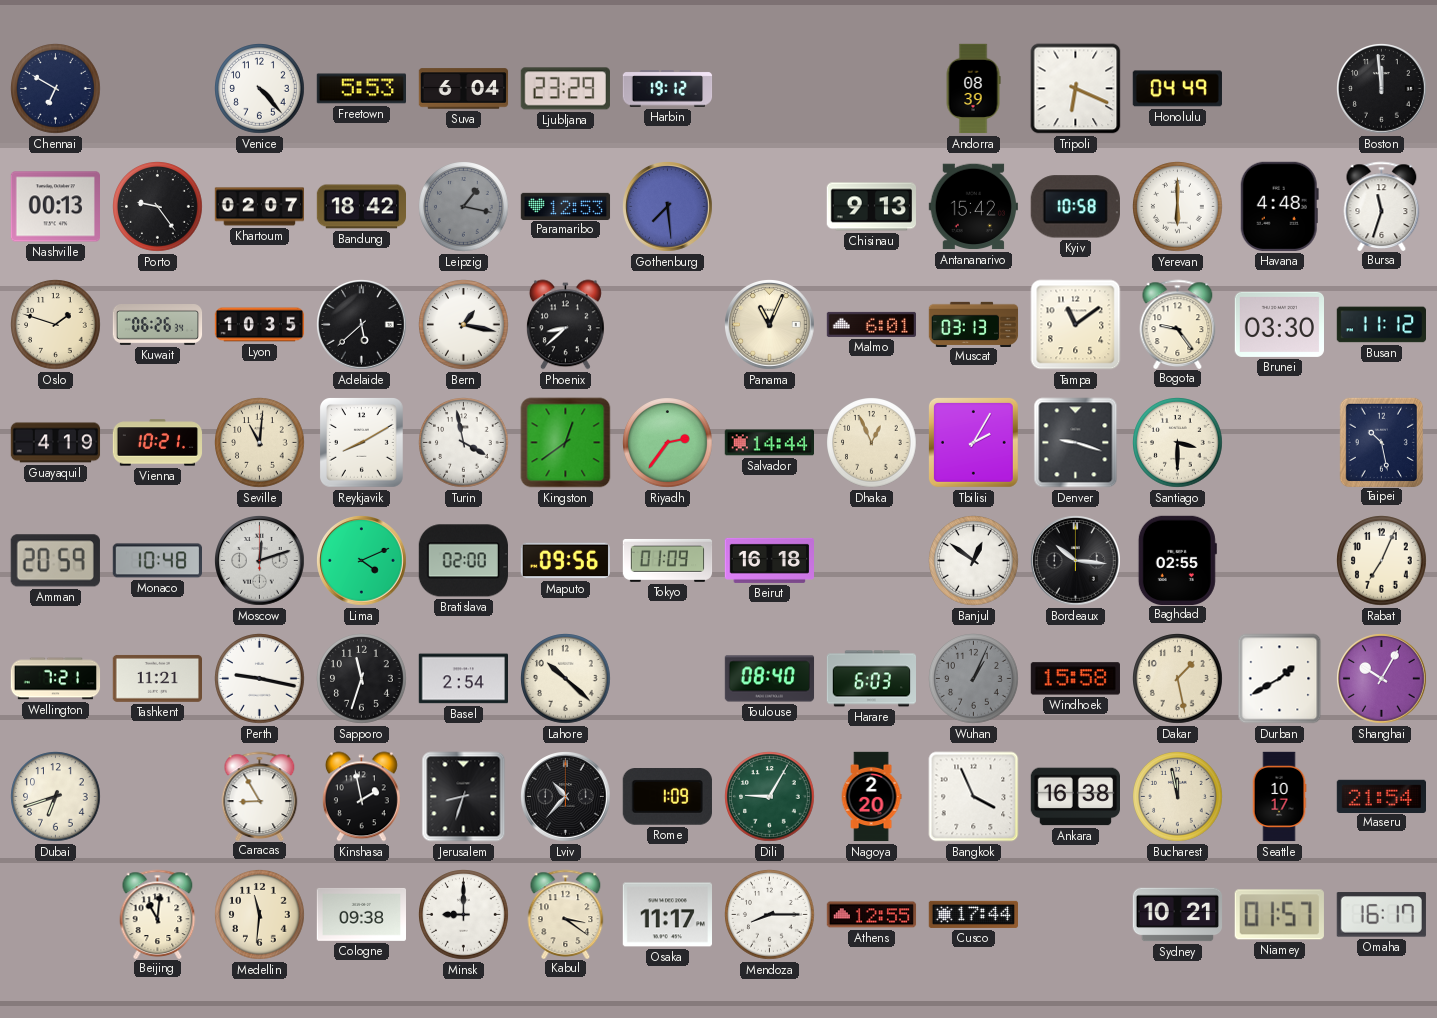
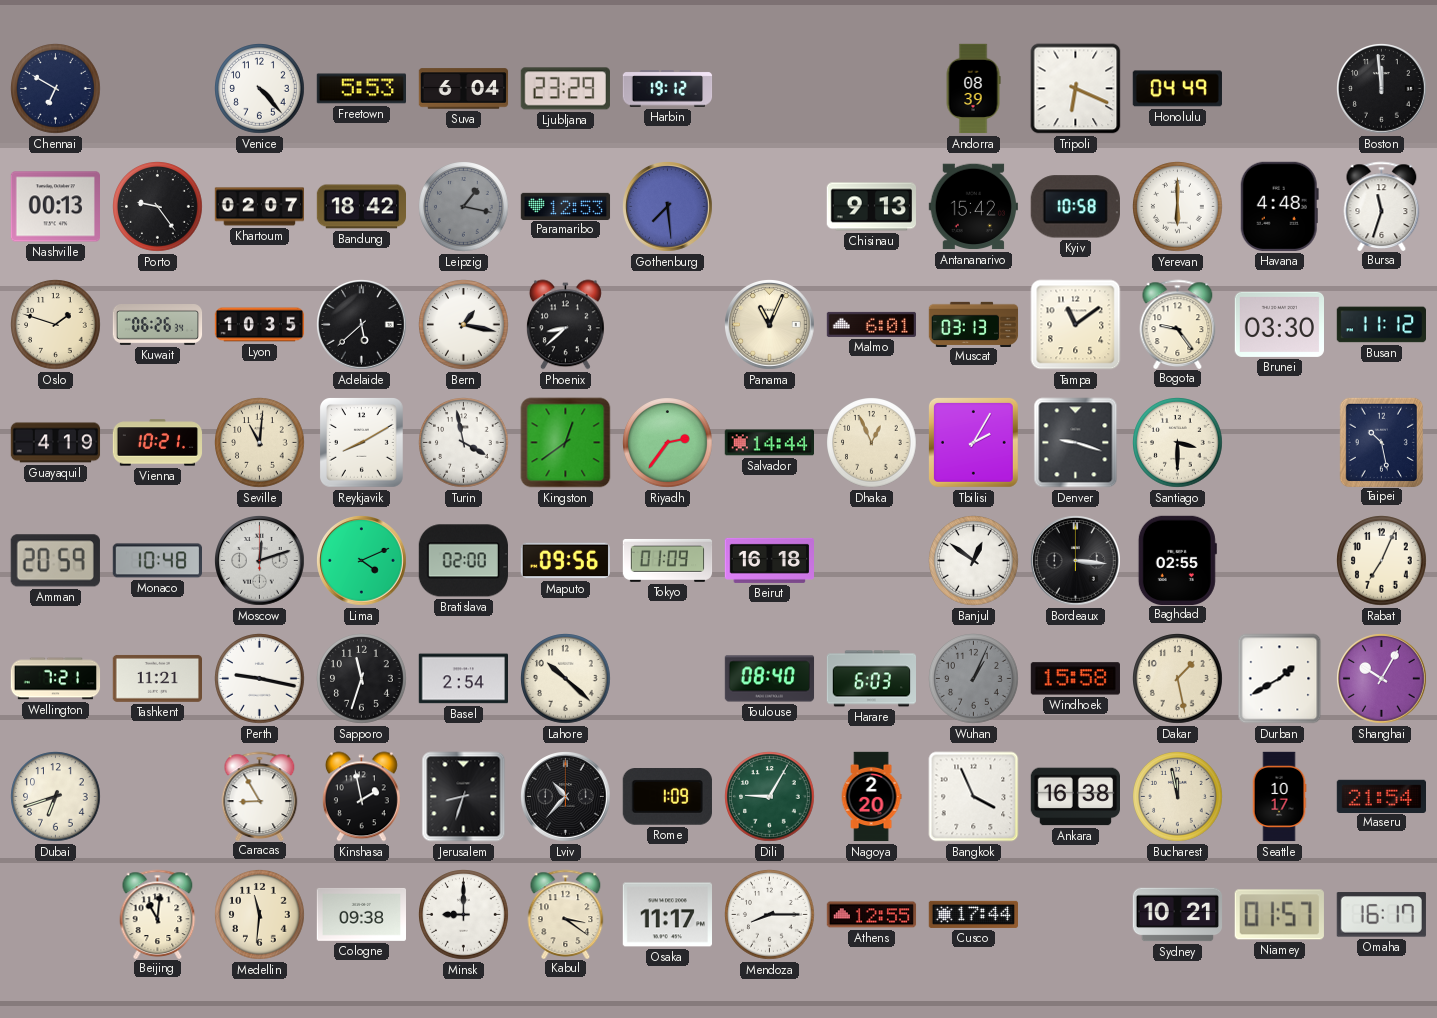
Bordeaux: 10:16 -> 3:16 (1076, 561)
